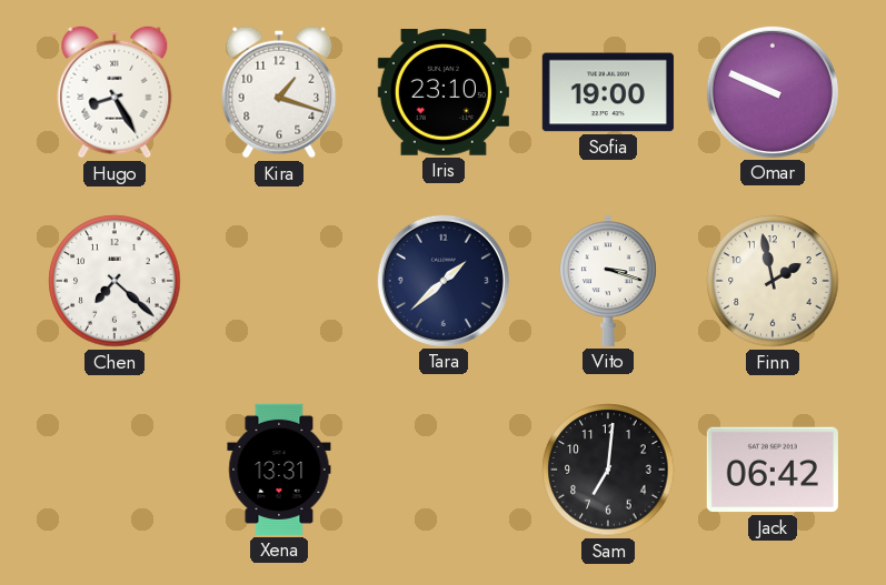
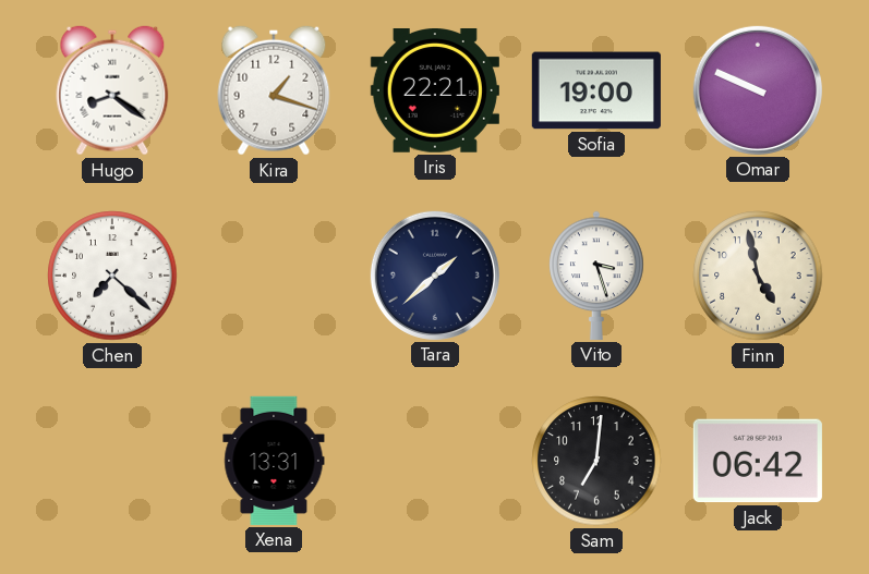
Hugo: 8:25 -> 8:21 (112, 90)
Iris: 23:10 -> 22:21 (435, 91)
Vito: 3:18 -> 3:27 (596, 276)
Finn: 1:58 -> 4:58 (758, 276)
